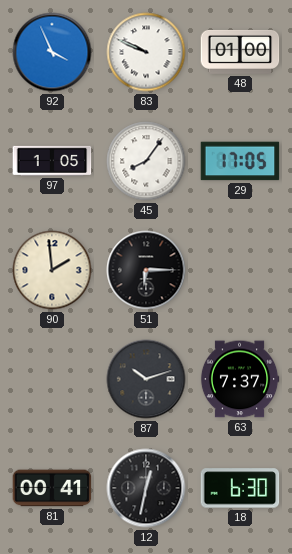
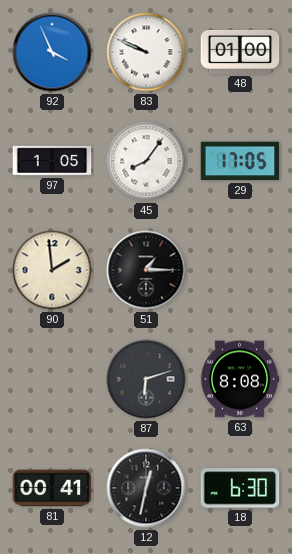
51: 6:15 -> 1:15 (146, 270)
87: 10:12 -> 6:12 (146, 379)
63: 7:37 -> 8:08 (240, 379)
